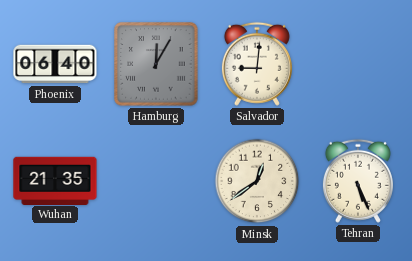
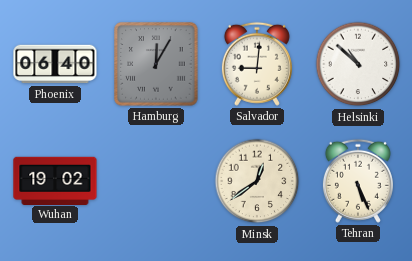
Helsinki: none -> 10:52 (358, 64)
Wuhan: 21:35 -> 19:02 (55, 180)
